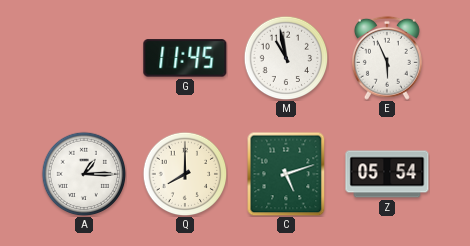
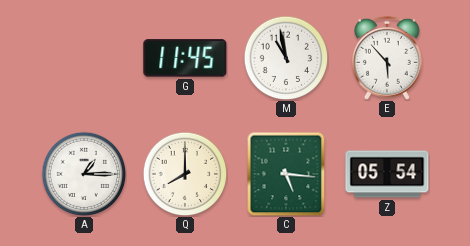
E: 5:56 -> 5:53 (387, 58)
C: 5:12 -> 5:16 (286, 174)
